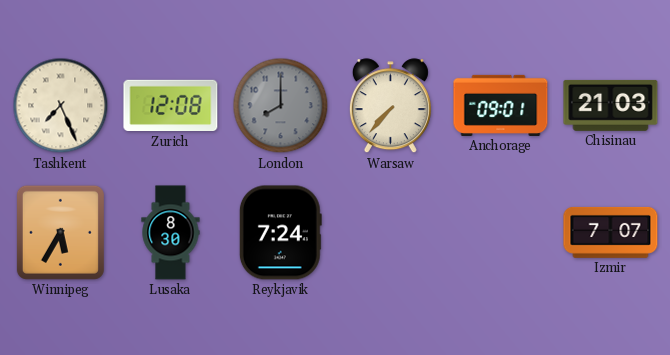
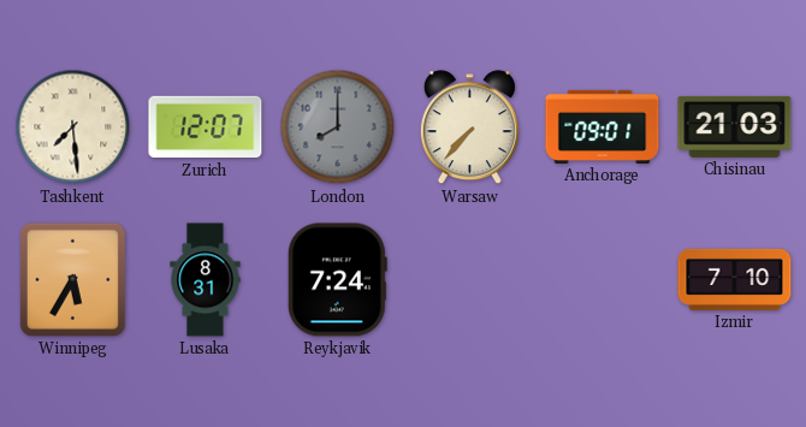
Tashkent: 7:26 -> 7:29 (73, 127)
Zurich: 12:08 -> 12:07 (206, 127)
Lusaka: 8:30 -> 8:31 (206, 280)
Izmir: 7:07 -> 7:10 (735, 279)
